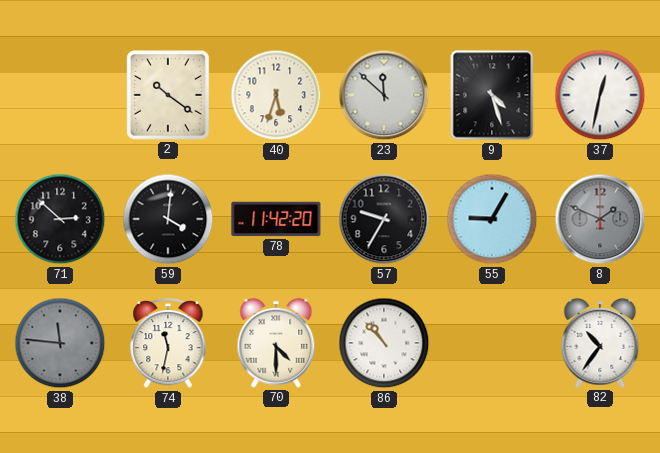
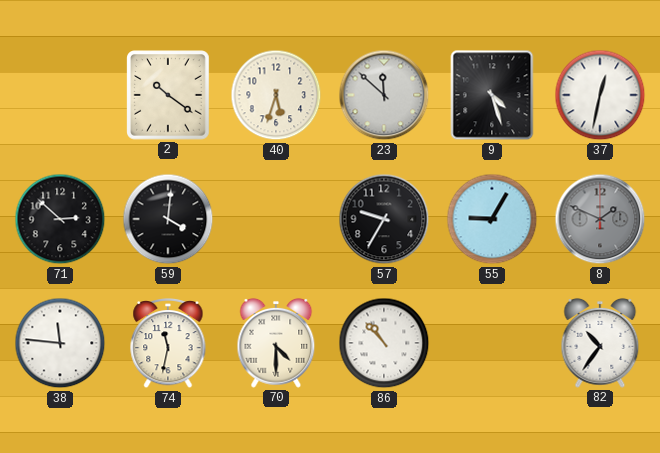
78: 11:42 -> none (276, 219)
38 dial: grey -> white (60, 343)
